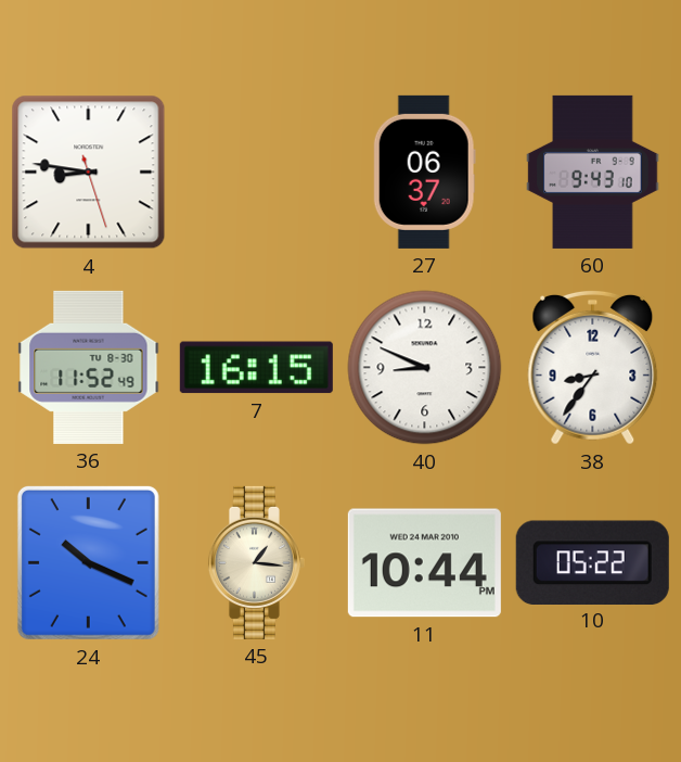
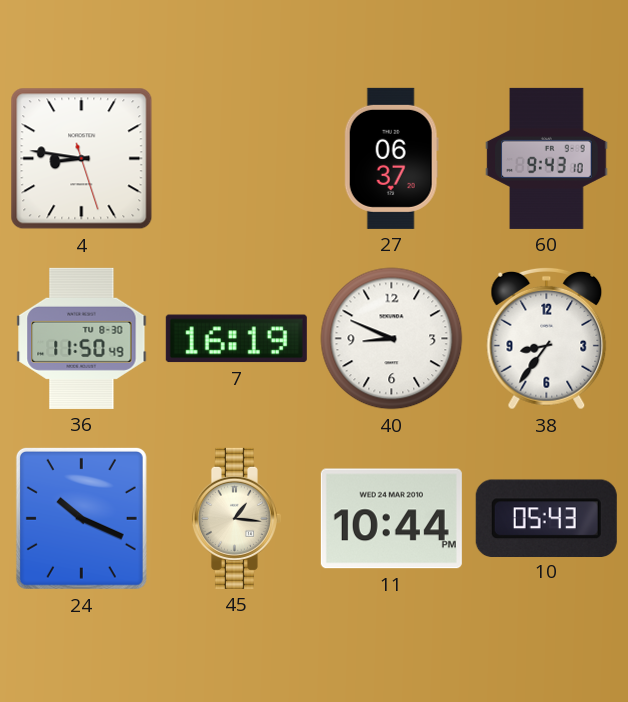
36: 11:52 -> 11:50 (82, 338)
7: 16:15 -> 16:19 (236, 339)
10: 05:22 -> 05:43 (546, 518)
